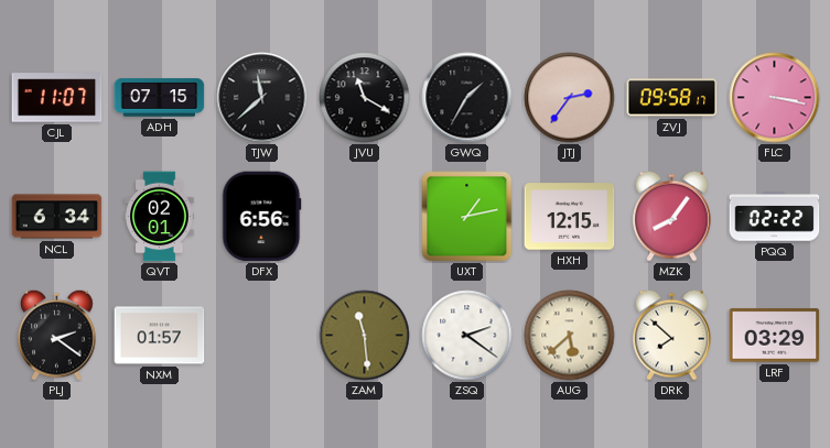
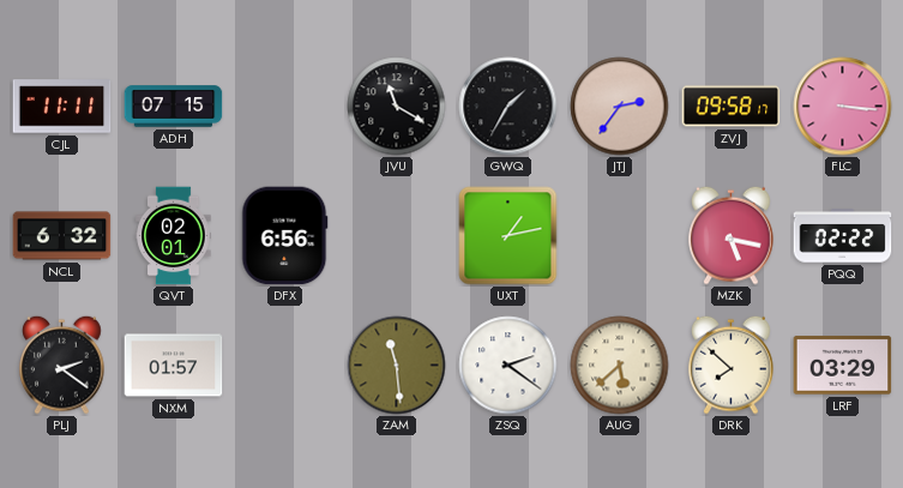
CJL: 11:07 -> 11:11 (62, 107)
TJW: 11:38 -> none (262, 98)
FLC: 3:17 -> 3:16 (843, 107)
NCL: 6:34 -> 6:32 (62, 236)
HXH: 12:15 -> none (570, 217)
MZK: 8:06 -> 5:17 (732, 235)
